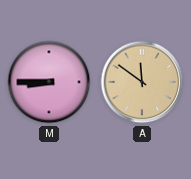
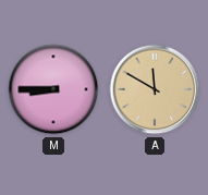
A: 11:51 -> 11:50 (155, 89)
